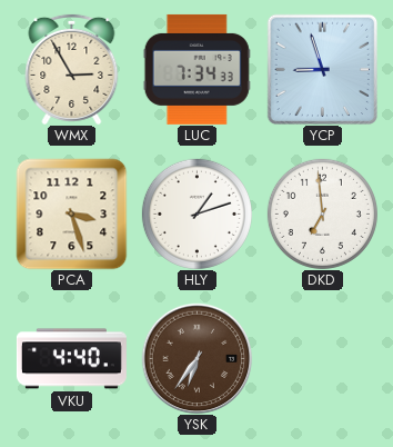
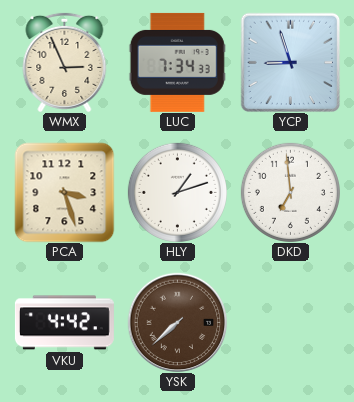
WMX: 2:55 -> 2:56 (65, 62)
VKU: 4:40 -> 4:42 (64, 323)
YSK: 6:36 -> 7:38 (177, 322)
